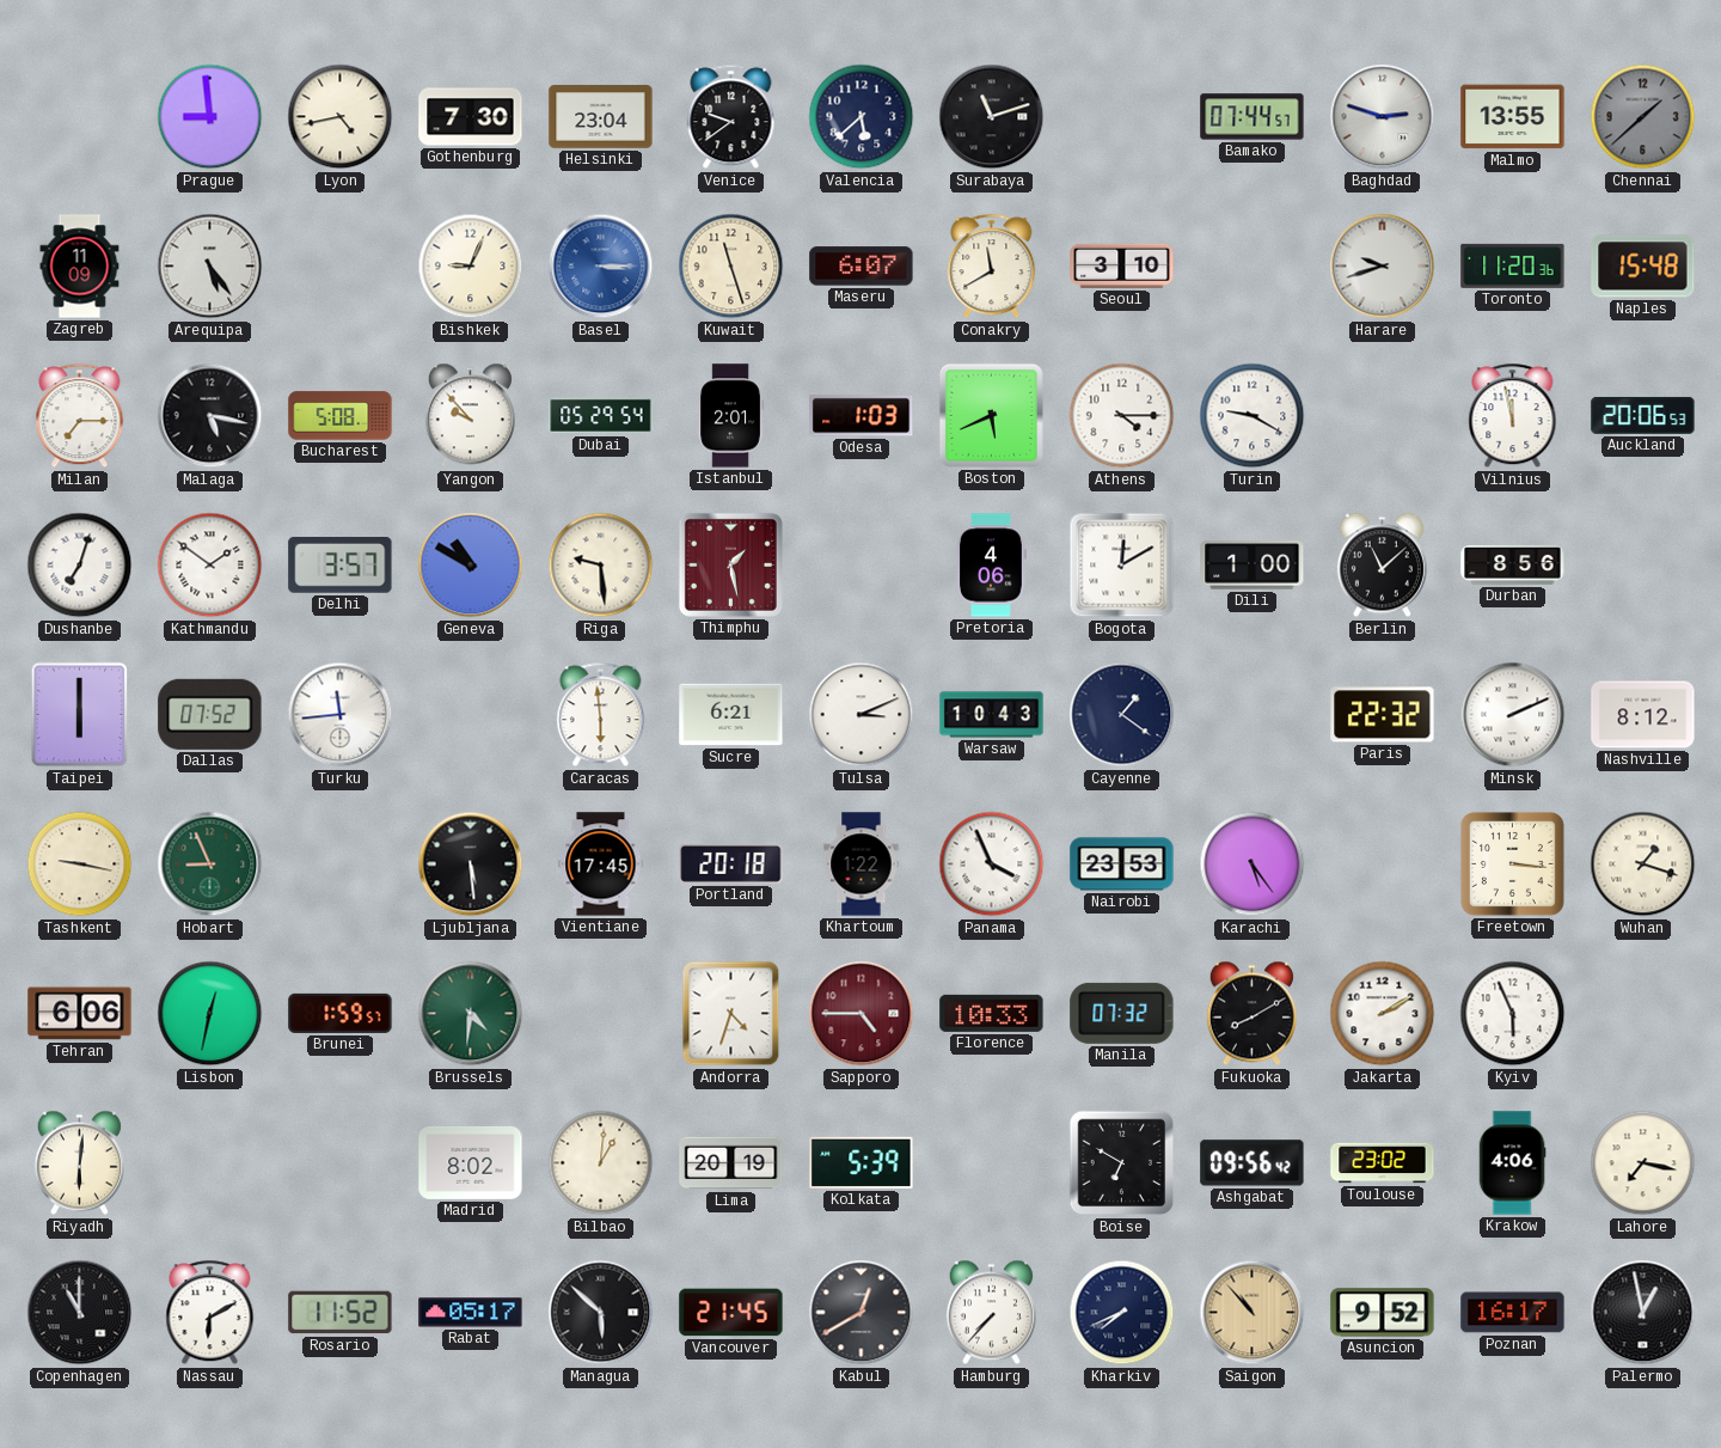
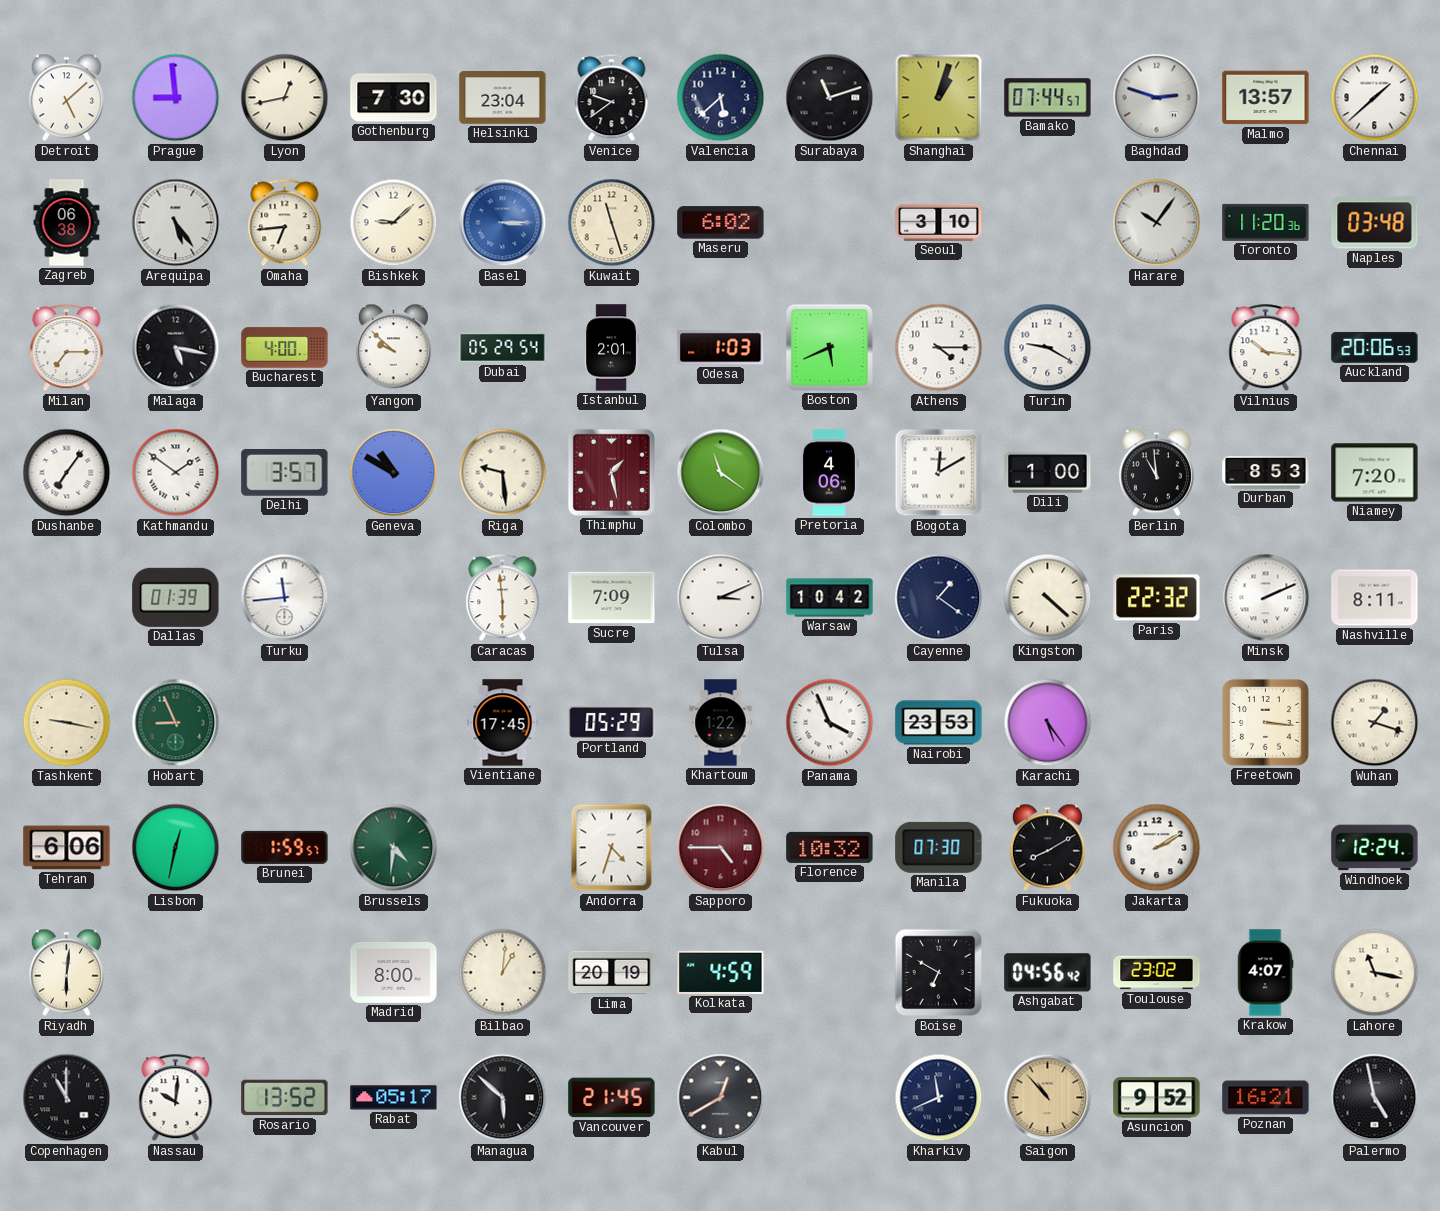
Detroit: none -> 5:08 (66, 98)
Lyon: 4:43 -> 12:43 (285, 98)
Shanghai: none -> 1:03 (939, 98)
Malmo: 13:55 -> 13:57 (1266, 98)
Chennai dial: grey -> white (1375, 98)
Zagreb: 11:09 -> 06:38 (67, 223)
Omaha: none -> 6:44 (285, 223)
Bishkek: 9:04 -> 9:08 (394, 223)
Maseru: 6:07 -> 6:02 (721, 223)
Conakry: 11:40 -> none (992, 267)
Harare: 9:42 -> 10:06 (1157, 223)
Naples: 15:48 -> 03:48 (1375, 223)
Bucharest: 5:08 -> 4:00 (285, 348)
Yangon: 9:53 -> 9:52 (393, 348)
Vilnius: 11:58 -> 10:16 (1266, 348)
Dushanbe: 7:03 -> 7:06 (67, 473)
Colombo: none -> 11:21 (721, 473)
Berlin: 11:08 -> 10:59 (1156, 473)
Durban: 8:56 -> 8:53 (1266, 472)
Niamey: none -> 7:20 (1375, 473)
Taipei: 6:00 -> none (80, 715)
Dallas: 07:52 -> 01:39 (176, 597)
Sucre: 6:21 -> 7:09 (612, 598)
Warsaw: 10:43 -> 10:42 (830, 598)
Kingston: none -> 4:22 (1048, 598)
Nashville: 8:12 -> 8:11 (1375, 598)
Ljubljana: 5:29 -> none (471, 864)
Portland: 20:18 -> 05:29 (612, 722)
Florence: 10:33 -> 10:32 (830, 847)
Manila: 07:32 -> 07:30 (939, 847)
Kyiv: 5:56 -> none (1513, 1014)
Windhoek: none -> 12:24 (1375, 848)
Madrid: 8:02 -> 8:00 (394, 972)
Kolkata: 5:39 -> 4:59 (721, 972)
Ashgabat: 09:56 -> 04:56 (1048, 973)
Krakow: 4:06 -> 4:07 (1265, 973)
Lahore: 7:17 -> 11:17 (1375, 973)
Nassau: 6:10 -> 10:01 (176, 1098)
Rosario: 11:52 -> 13:52 (285, 1098)
Hamburg: 7:37 -> none (991, 1313)
Kharkiv: 7:41 -> 11:41 (939, 1098)
Poznan: 16:17 -> 16:21 (1266, 1098)
Palermo: 12:58 -> 4:58 (1375, 1098)
